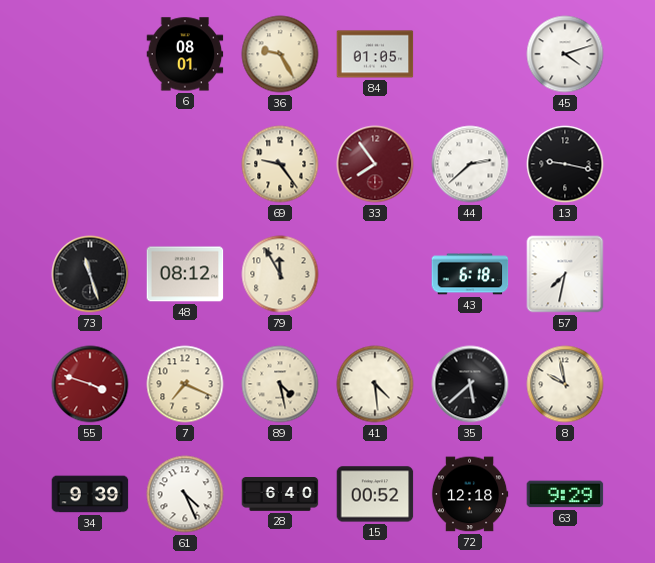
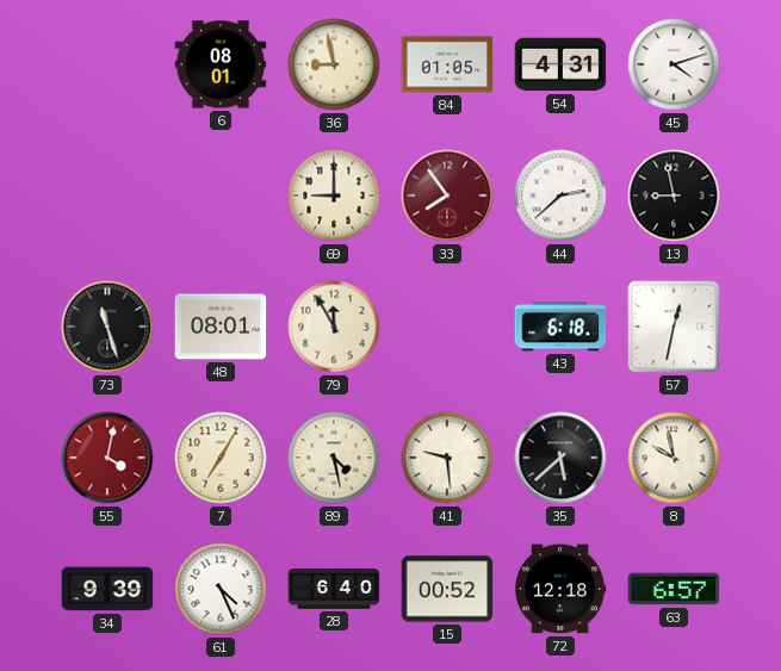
36: 9:25 -> 8:58 (334, 64)
54: none -> 4:31 (560, 64)
69: 9:24 -> 9:00 (334, 195)
13: 9:17 -> 8:58 (674, 195)
48: 08:12 -> 08:01 (221, 327)
57: 7:32 -> 12:32 (674, 327)
55: 3:48 -> 4:02 (107, 458)
7: 7:19 -> 7:05 (221, 458)
41: 4:29 -> 9:29 (447, 458)
63: 9:29 -> 6:57 (674, 589)
